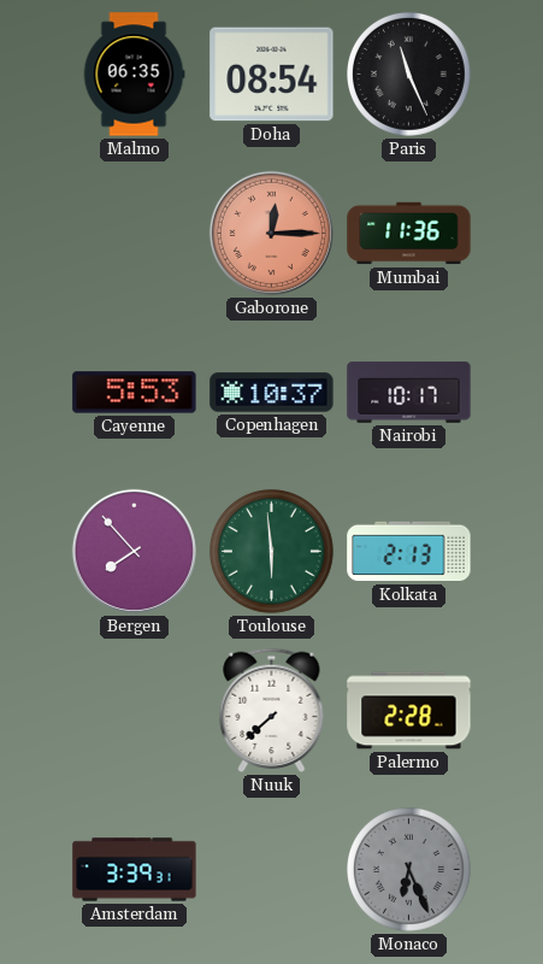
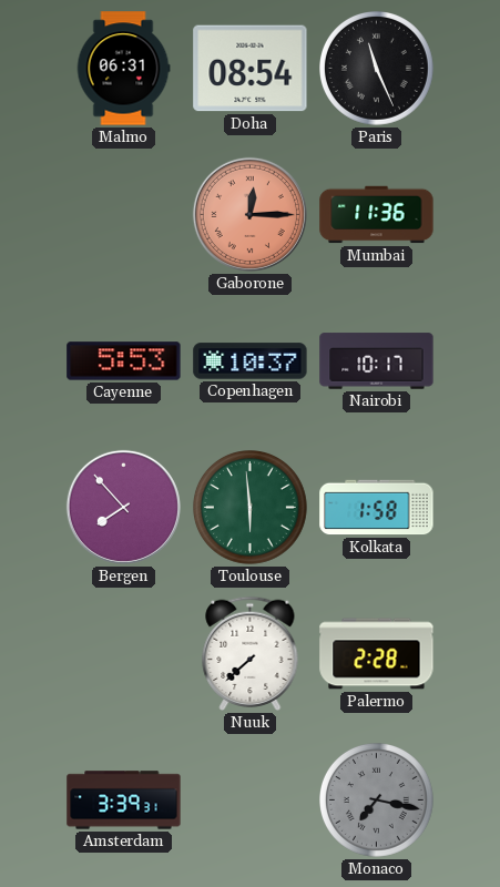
Malmo: 06:35 -> 06:31 (123, 69)
Kolkata: 2:13 -> 1:58 (377, 508)
Monaco: 6:26 -> 7:17 (377, 801)
